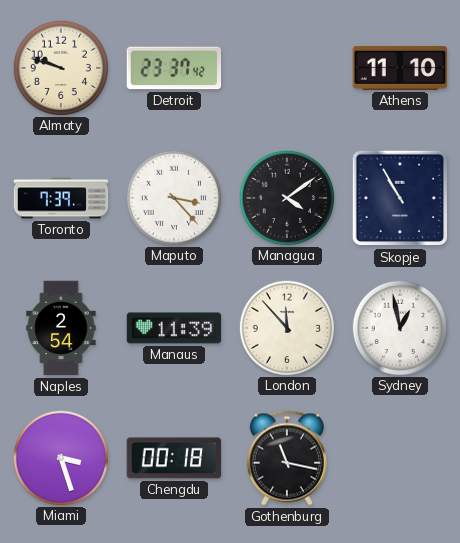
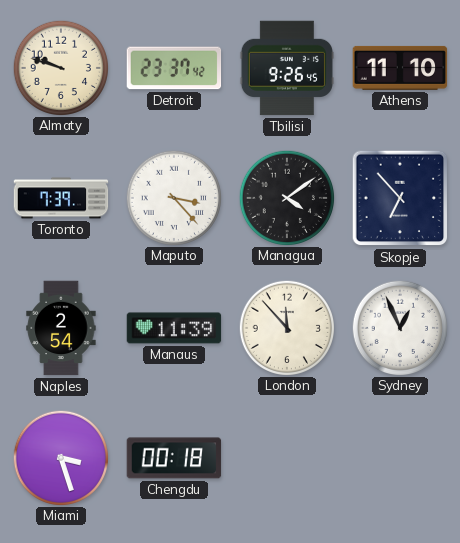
Tbilisi: none -> 9:26 (287, 68)
Skopje: 10:55 -> 6:53 (400, 198)
Sydney: 12:58 -> 12:56 (399, 327)
Gothenburg: 11:17 -> none (287, 458)
